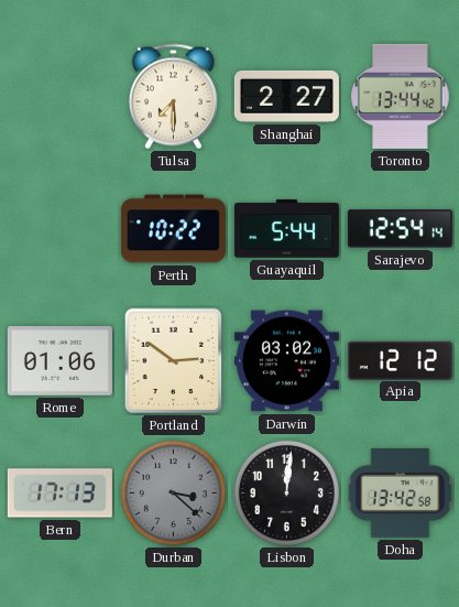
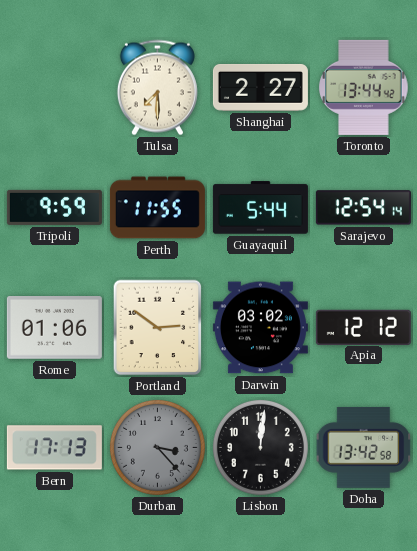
Tripoli: none -> 9:59 (54, 207)
Perth: 10:22 -> 11:55 (157, 208)
Durban: 3:22 -> 3:23 (157, 447)
